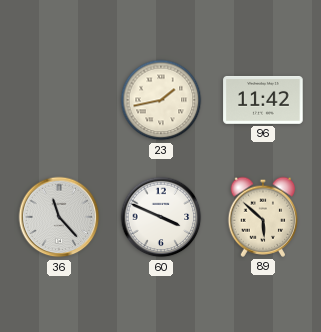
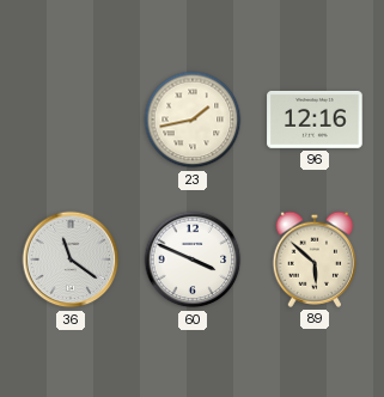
96: 11:42 -> 12:16 (315, 120)
36: 11:23 -> 11:21 (71, 259)
